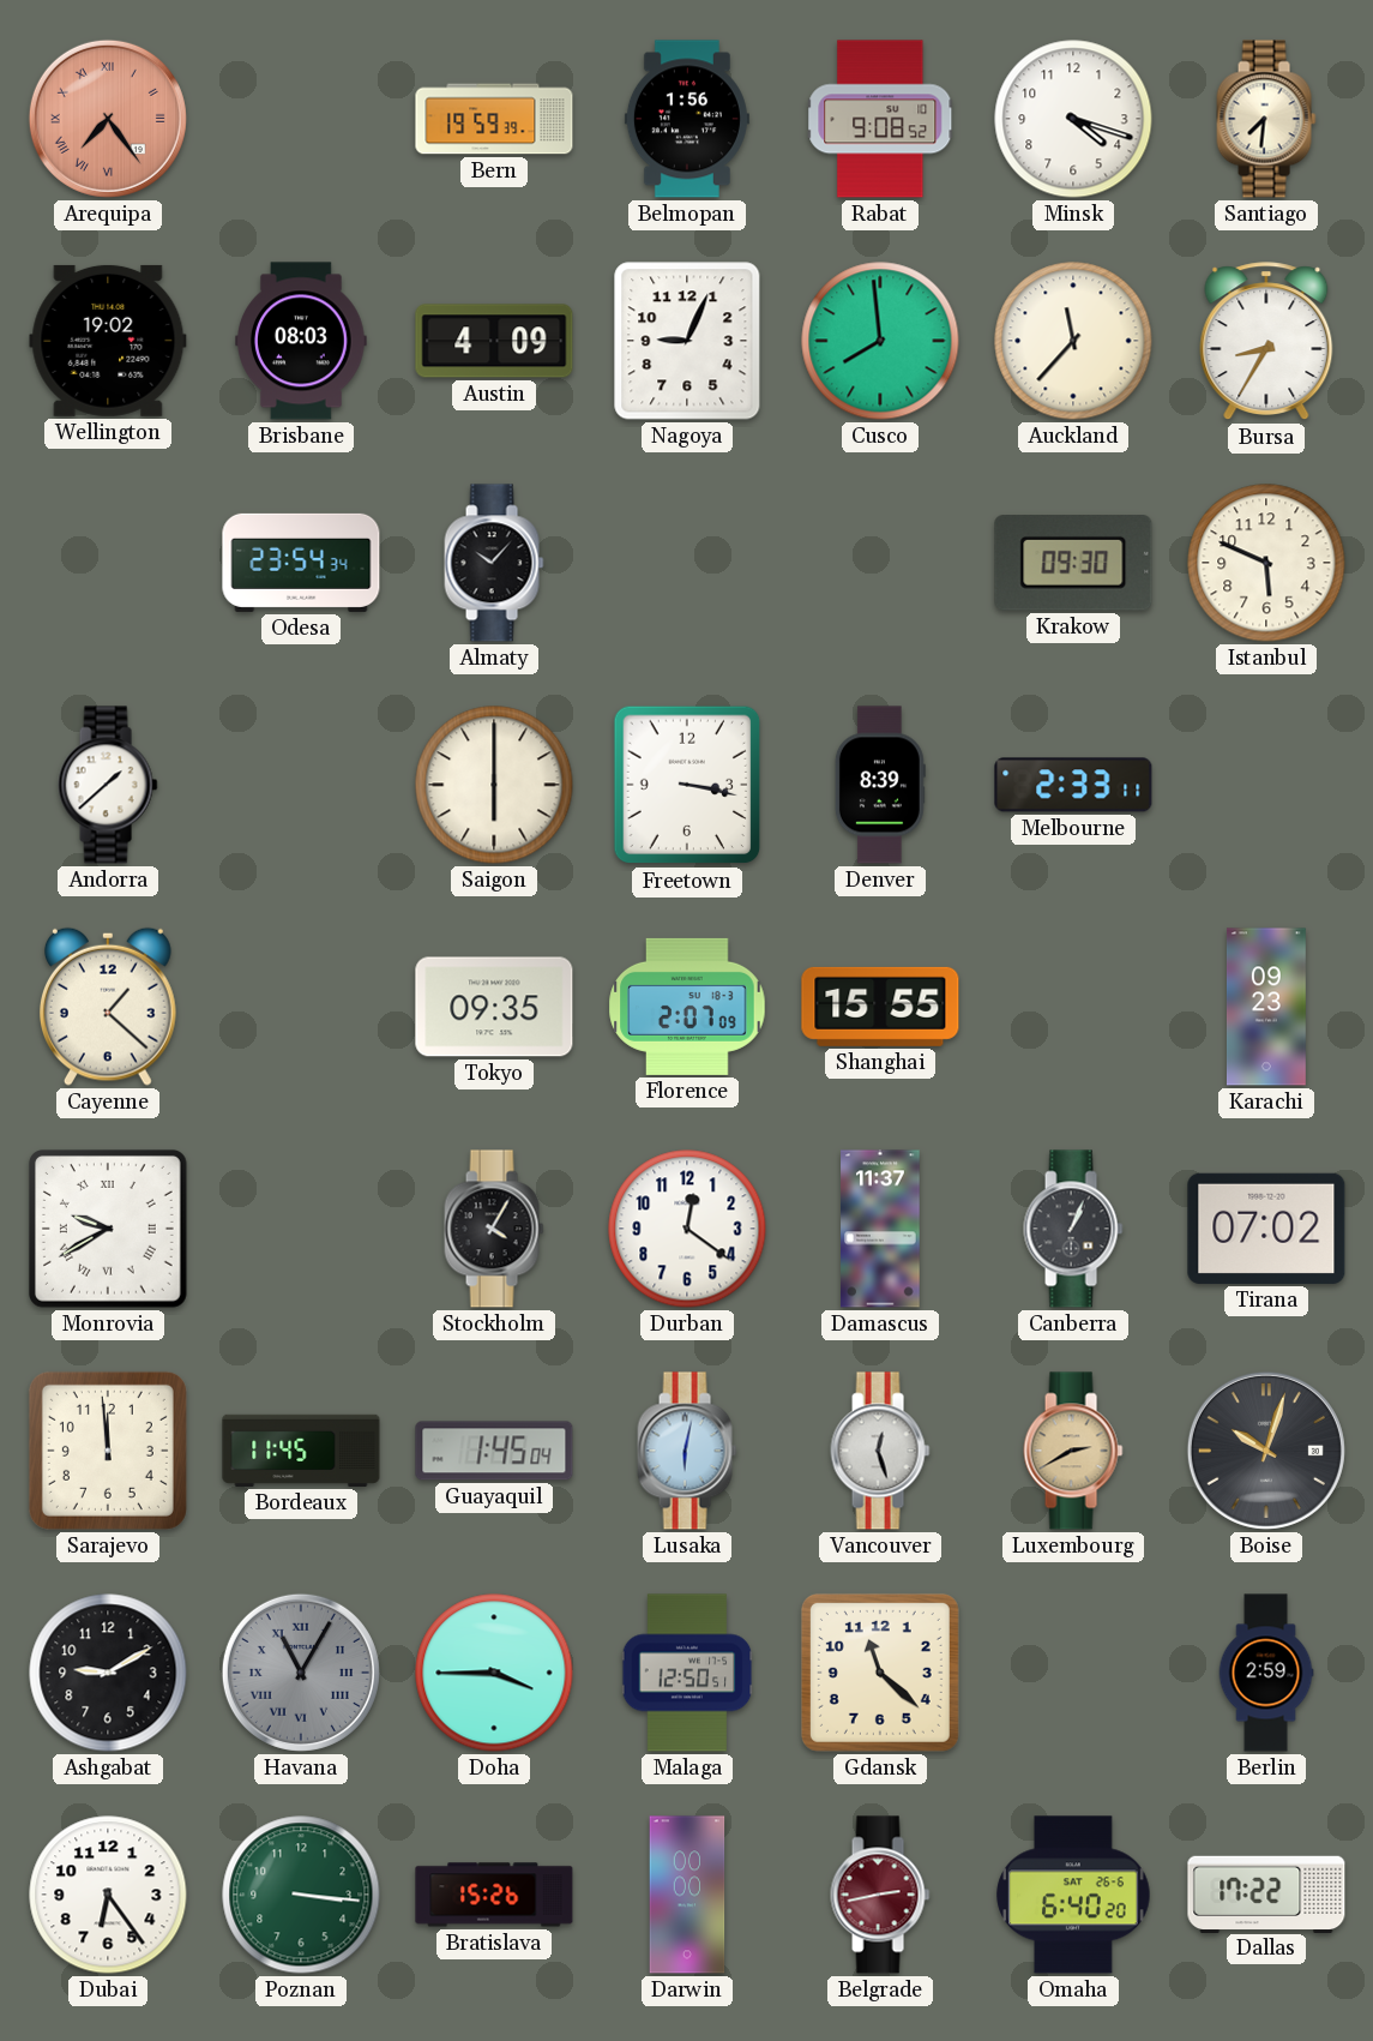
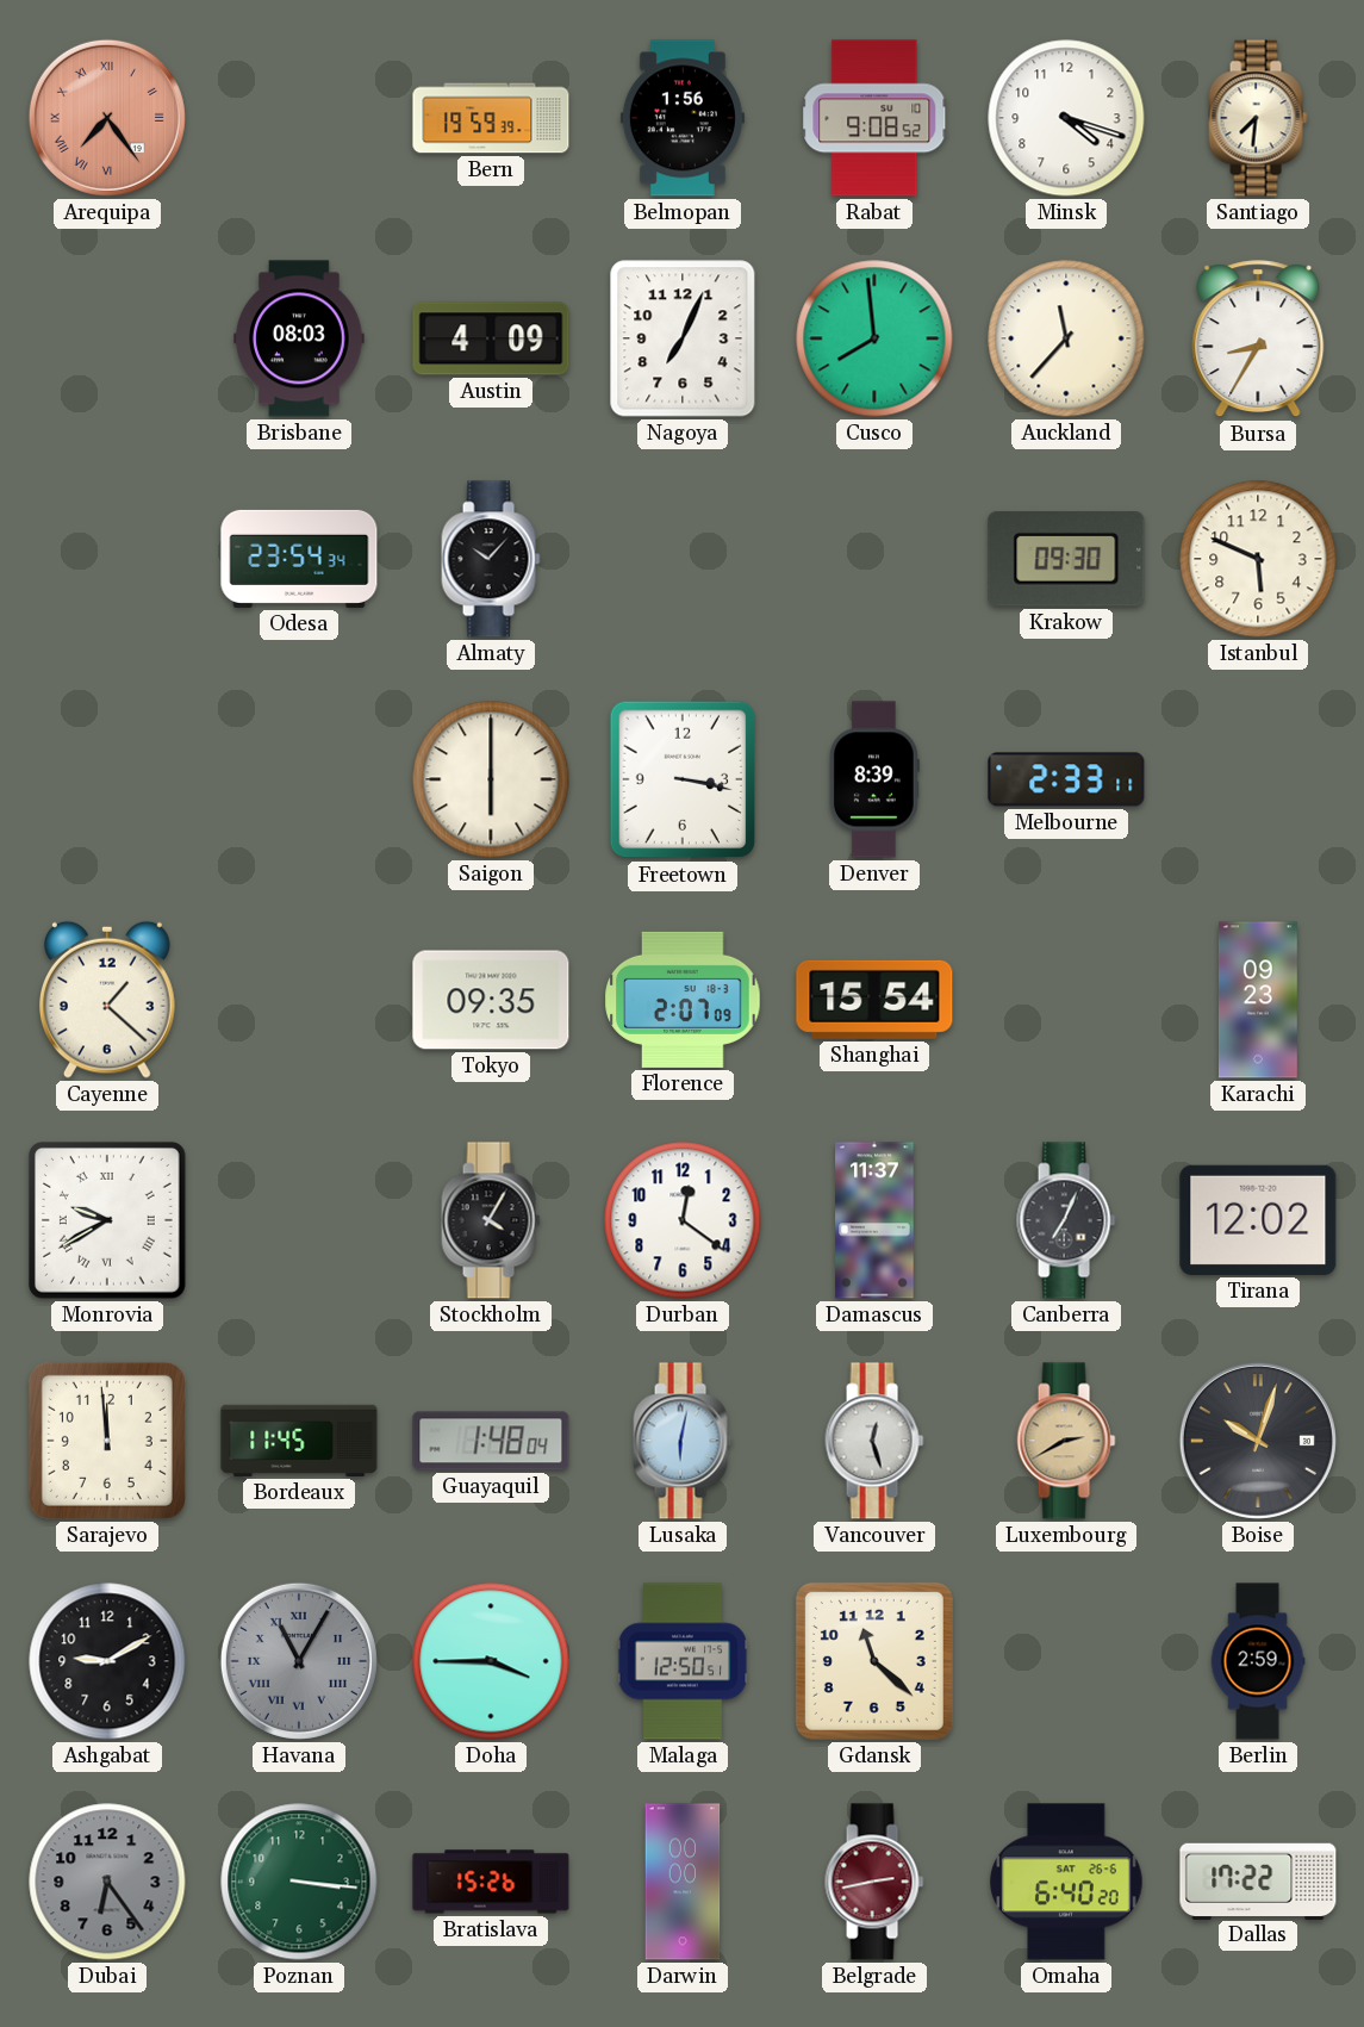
Wellington: 19:02 -> none (108, 341)
Nagoya: 9:04 -> 7:04 (683, 338)
Andorra: 1:38 -> none (108, 785)
Shanghai: 15:55 -> 15:54 (874, 1000)
Canberra: 1:04 -> 7:04 (1066, 1220)
Tirana: 07:02 -> 12:02 (1258, 1220)
Guayaquil: 1:45 -> 1:48 (491, 1441)
Dubai dial: white -> grey (107, 1882)
